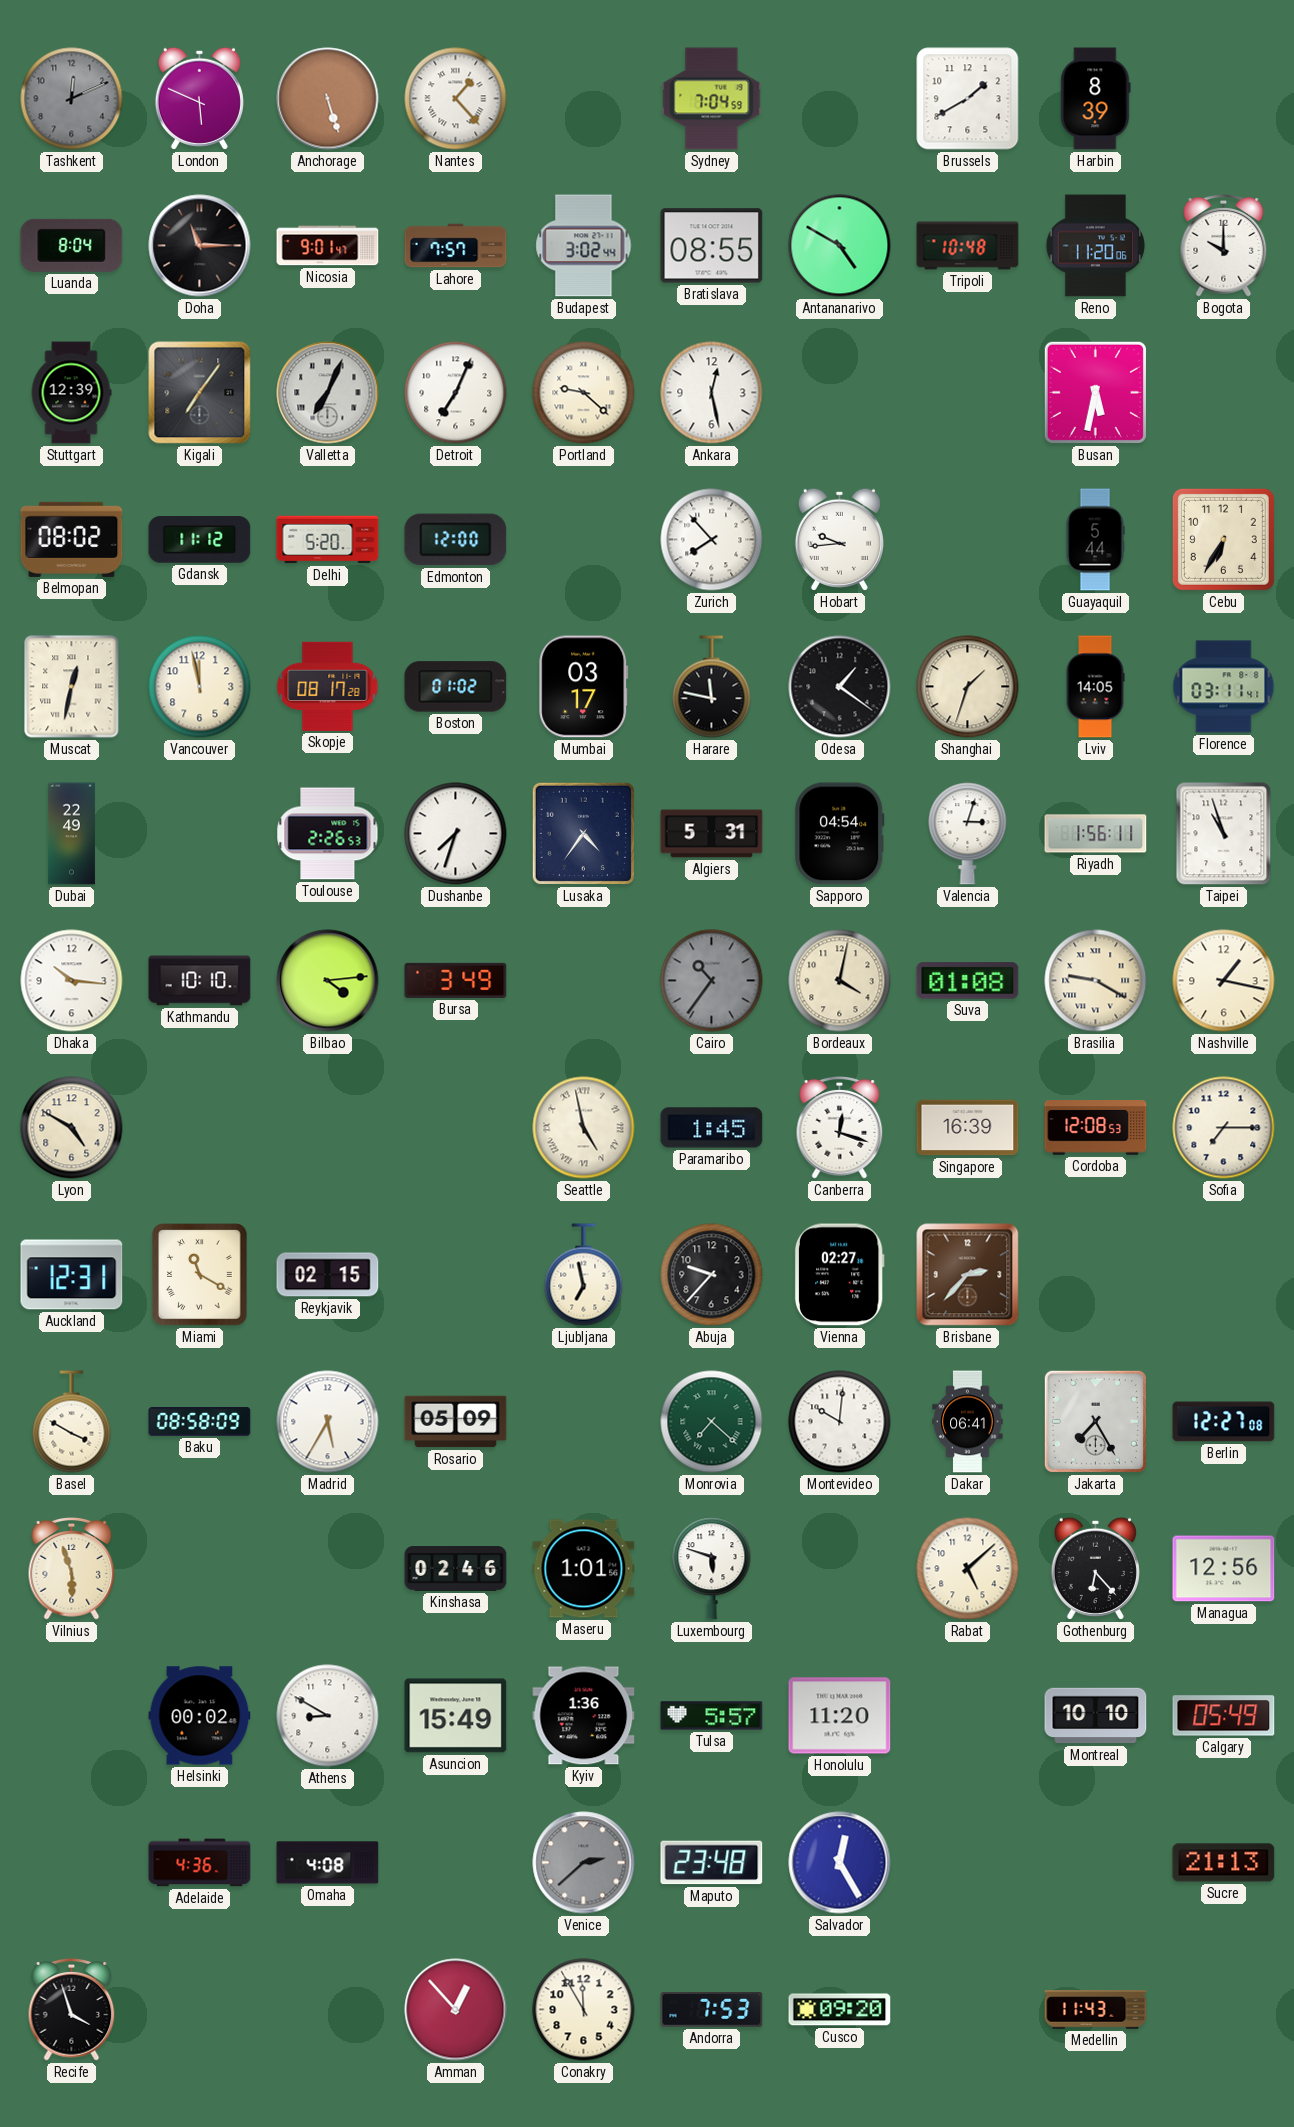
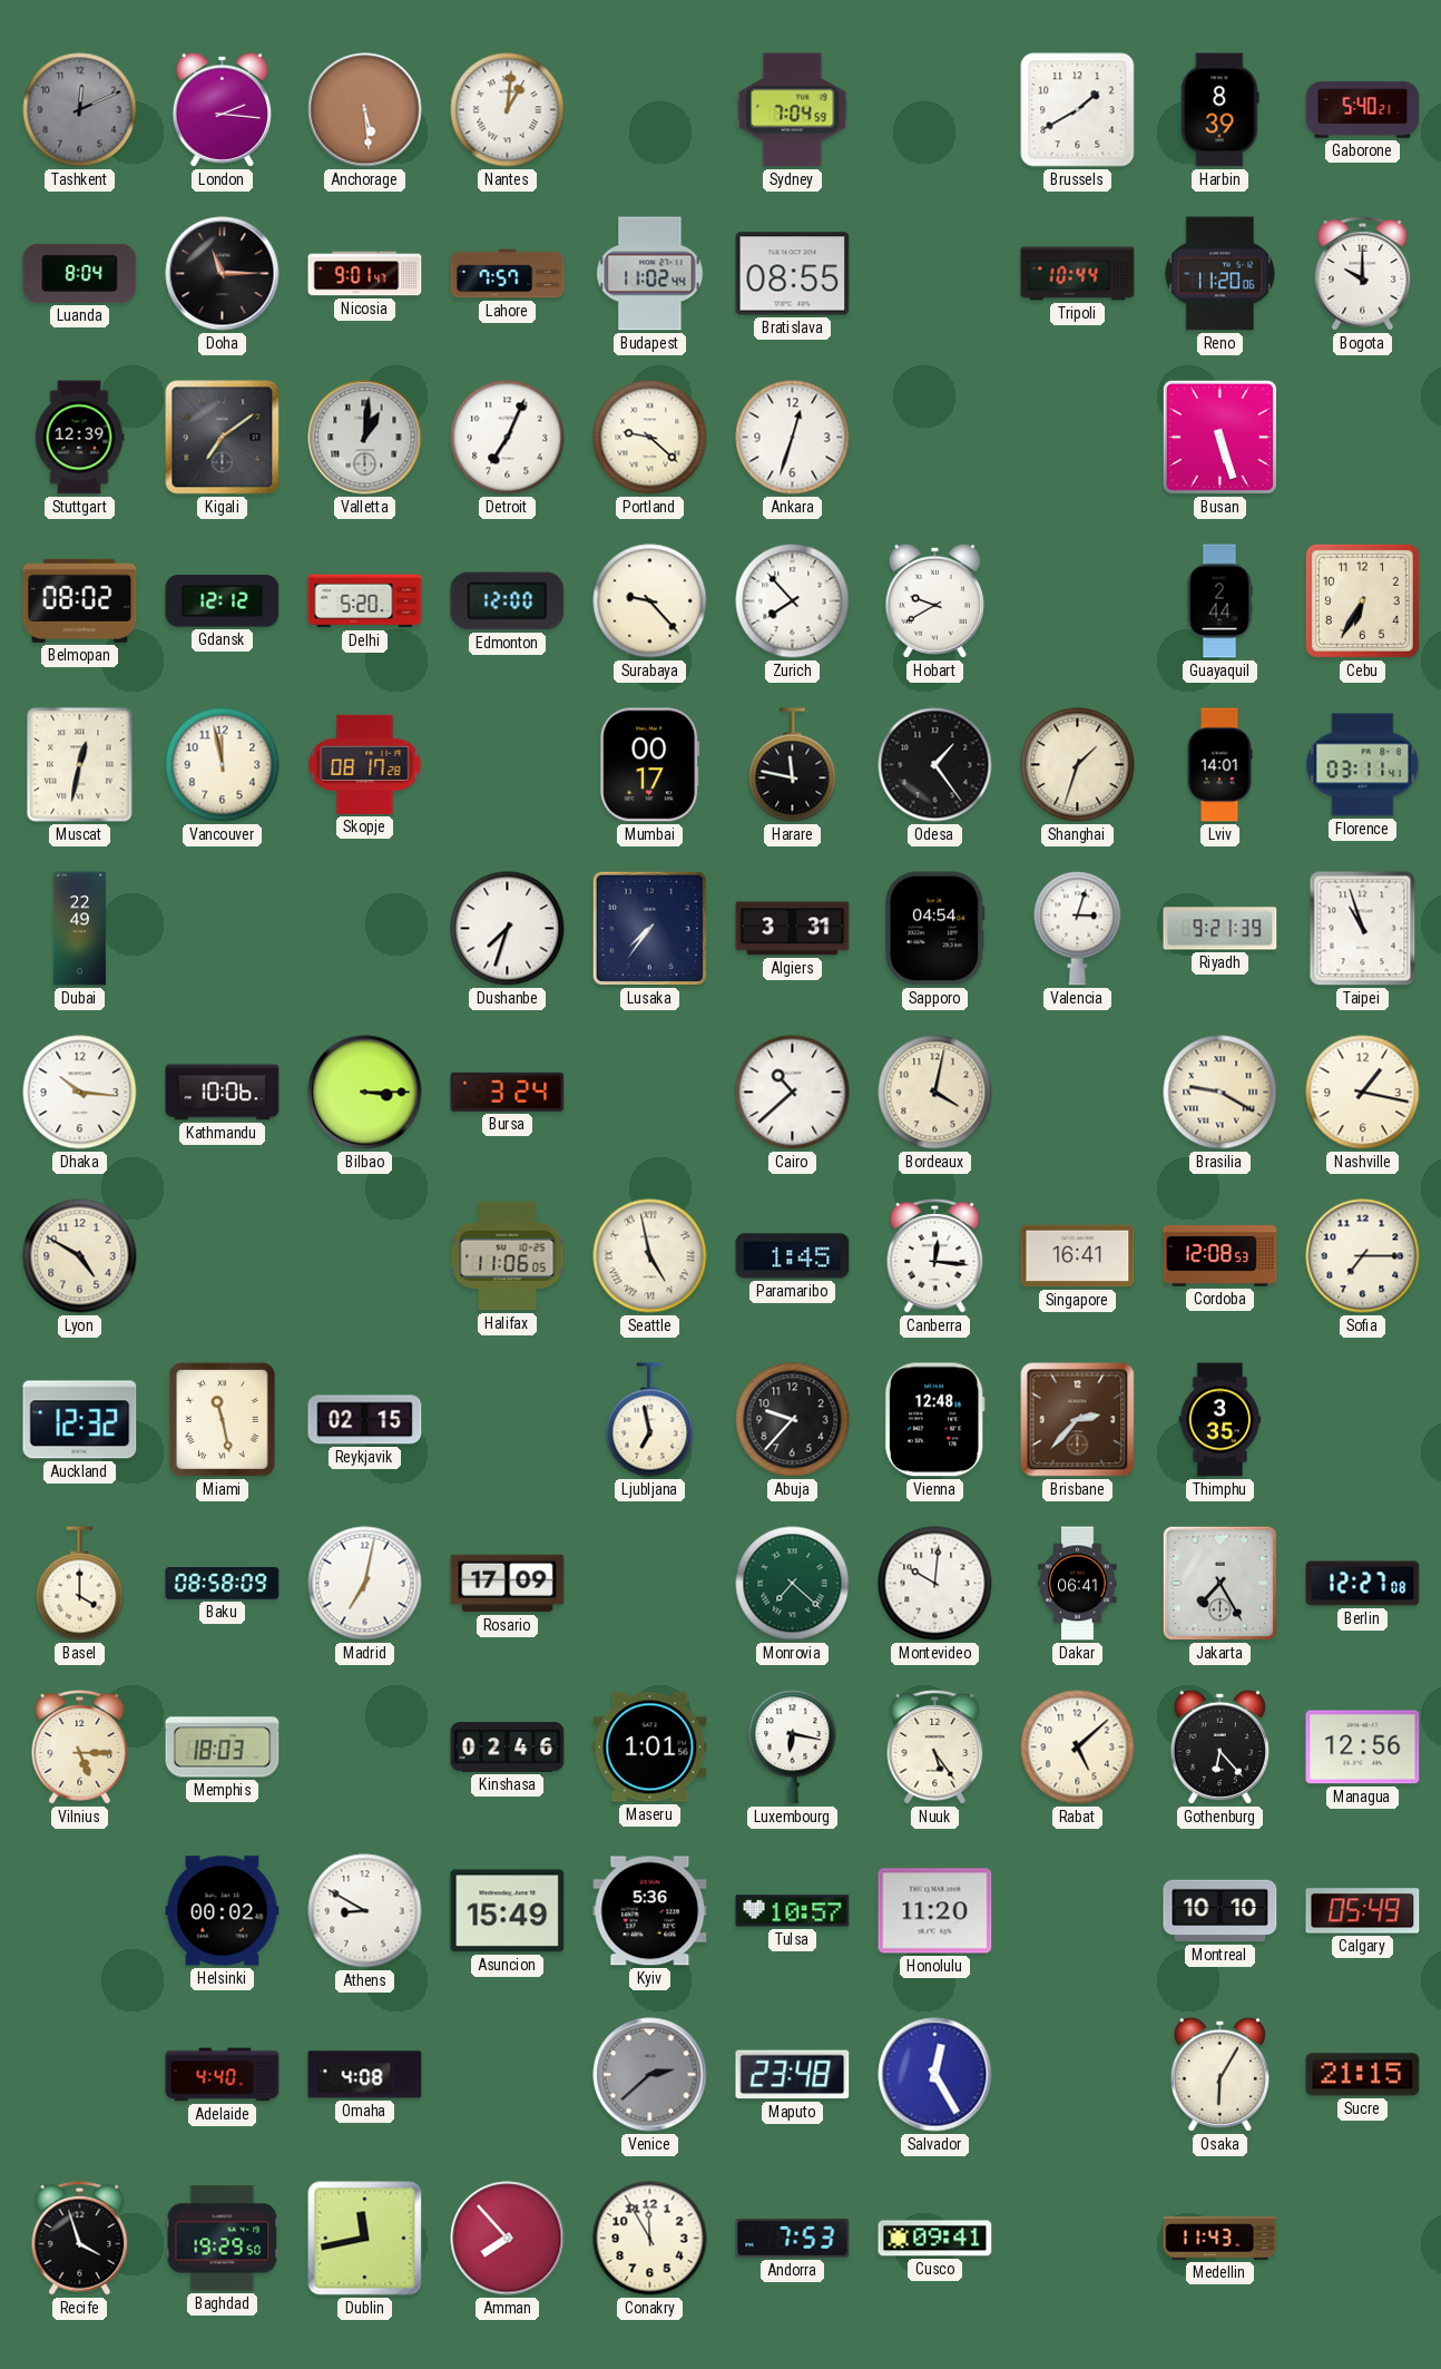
London: 5:49 -> 2:16 (222, 109)
Anchorage: 5:27 -> 5:29 (365, 110)
Nantes: 1:23 -> 1:01 (508, 110)
Gaborone: none -> 5:40 (1363, 110)
Budapest: 3:02 -> 11:02 (650, 274)
Antananarivo: 4:50 -> none (840, 246)
Tripoli: 10:48 -> 10:44 (1078, 274)
Kigali: 7:06 -> 7:09 (223, 438)
Valletta: 7:04 -> 1:01 (365, 438)
Ankara: 12:28 -> 12:33 (793, 438)
Busan: 5:32 -> 5:27 (1219, 437)
Gdansk: 11:12 -> 12:12 (223, 601)
Surabaya: none -> 9:23 (650, 601)
Hobart: 9:44 -> 9:40 (934, 600)
Guayaquil: 5:44 -> 2:44 (1219, 601)
Boston: 01:02 -> none (456, 687)
Mumbai: 03:17 -> 00:17 (650, 765)
Odesa: 1:21 -> 1:24 (935, 765)
Lviv: 14:05 -> 14:01 (1219, 765)
Toulouse: 2:26 -> none (328, 834)
Lusaka: 4:36 -> 7:36 (649, 928)
Algiers: 5:31 -> 3:31 (793, 929)
Riyadh: 1:56 -> 9:21 (1221, 929)
Kathmandu: 10:10 -> 10:06 (223, 1093)
Bilbao: 4:14 -> 3:15 (365, 1093)
Bursa: 3:49 -> 3:24 (508, 1091)
Cairo: 10:36 -> 10:38 (793, 1093)
Cairo dial: grey -> white (793, 1093)
Suva: 01:08 -> none (968, 981)
Halifax: none -> 11:06 (508, 1256)
Canberra: 12:18 -> 12:16 (935, 1256)
Singapore: 16:39 -> 16:41 (1078, 1256)
Auckland: 12:31 -> 12:32 (80, 1420)
Miami: 11:20 -> 11:28 (223, 1420)
Vienna: 02:27 -> 12:48 (934, 1420)
Thimphu: none -> 3:35 (1221, 1420)
Basel: 3:50 -> 4:00 (80, 1584)
Madrid: 5:35 -> 7:02 (365, 1584)
Rosario: 05:09 -> 17:09 (508, 1584)
Vilnius: 5:57 -> 5:15 (80, 1748)
Memphis: none -> 18:03 (223, 1748)
Luxembourg: 5:48 -> 6:17 (793, 1748)
Nuuk: none -> 5:24 (935, 1748)
Kyiv: 1:36 -> 5:36 (650, 1911)
Tulsa: 5:57 -> 10:57 (793, 1911)
Adelaide: 4:36 -> 4:40 (223, 2075)
Osaka: none -> 6:05 (1219, 2074)
Sucre: 21:13 -> 21:15 (1363, 2075)
Baghdad: none -> 19:29 (223, 2239)
Dublin: none -> 11:43 (365, 2239)
Amman: 12:53 -> 7:53 (508, 2239)
Cusco: 09:20 -> 09:41 (935, 2239)
